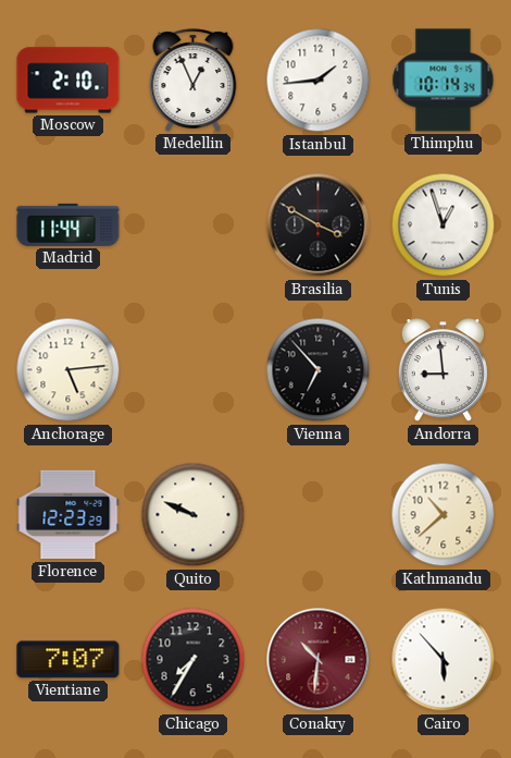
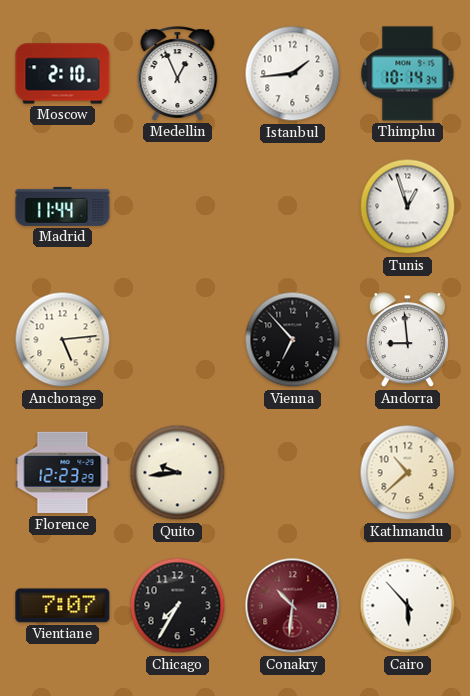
Brasilia: 3:50 -> none (319, 225)
Quito: 9:49 -> 9:44 (178, 473)
